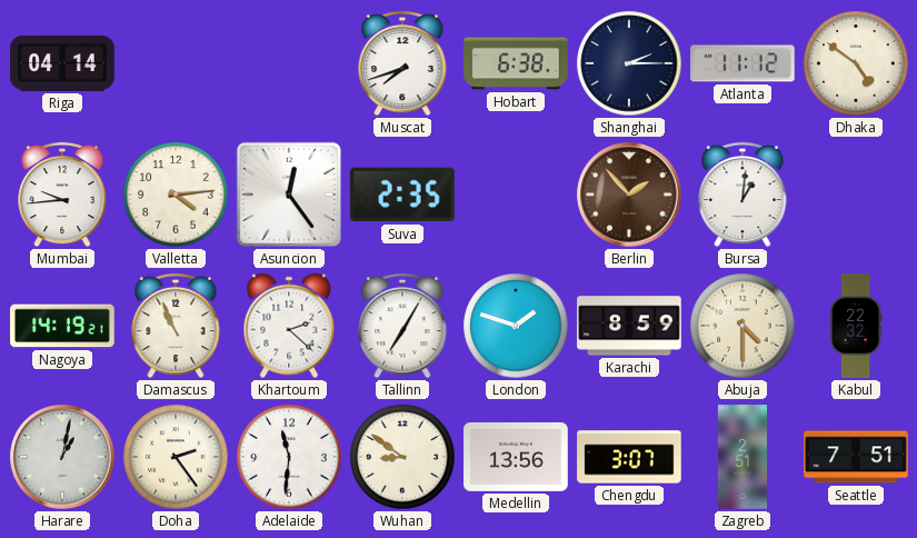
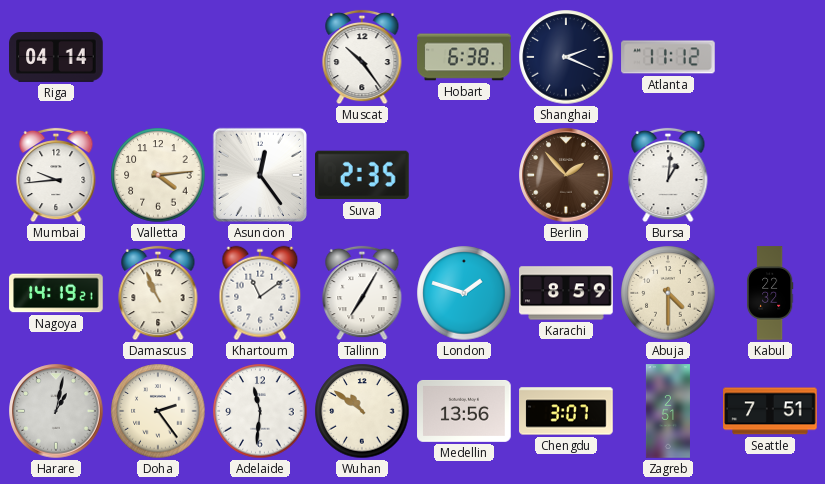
Muscat: 7:42 -> 10:24 (362, 57)
Shanghai: 2:15 -> 2:19 (566, 57)
Dhaka: 4:51 -> none (856, 63)
Khartoum: 2:22 -> 11:09 (260, 293)
Wuhan: 8:51 -> 10:51 (362, 411)
